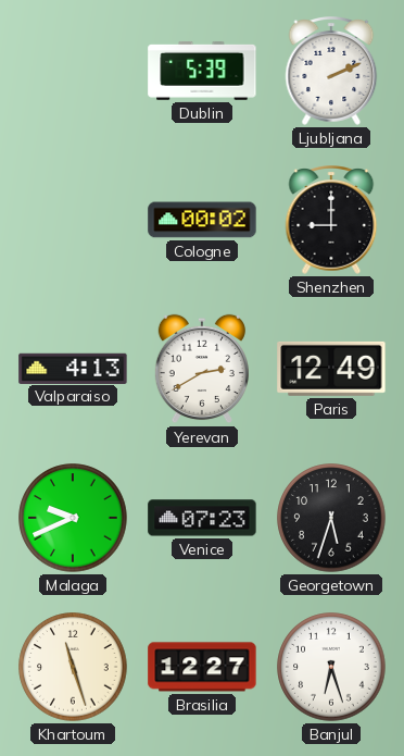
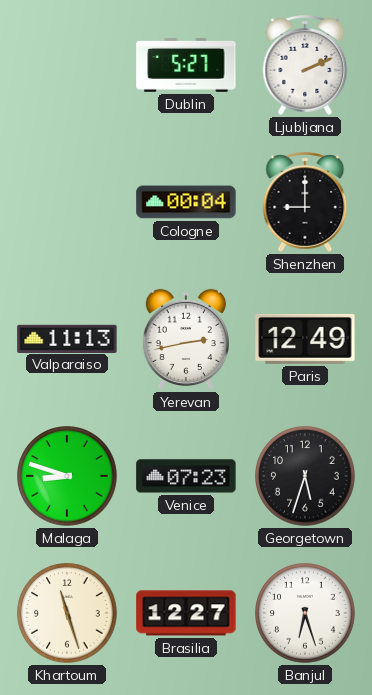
Dublin: 5:39 -> 5:27 (186, 65)
Cologne: 00:02 -> 00:04 (186, 202)
Valparaiso: 4:13 -> 11:13 (67, 338)
Yerevan: 2:40 -> 2:43 (186, 339)
Malaga: 9:41 -> 8:48 (67, 476)
